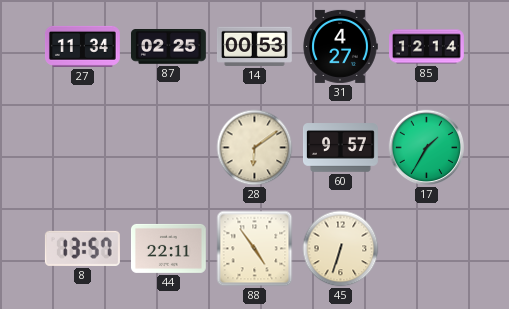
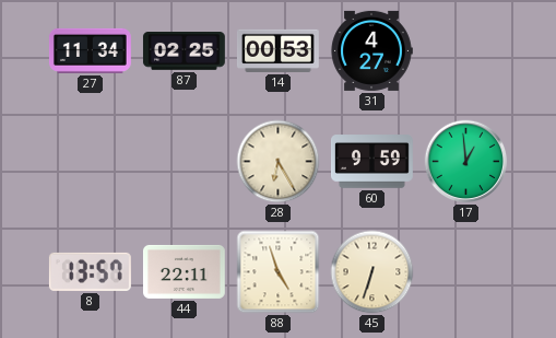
85: 12:14 -> none (427, 47)
28: 6:09 -> 6:25 (279, 162)
60: 9:57 -> 9:59 (372, 162)
17: 1:35 -> 12:59 (466, 162)
88: 4:54 -> 4:57 (279, 272)
